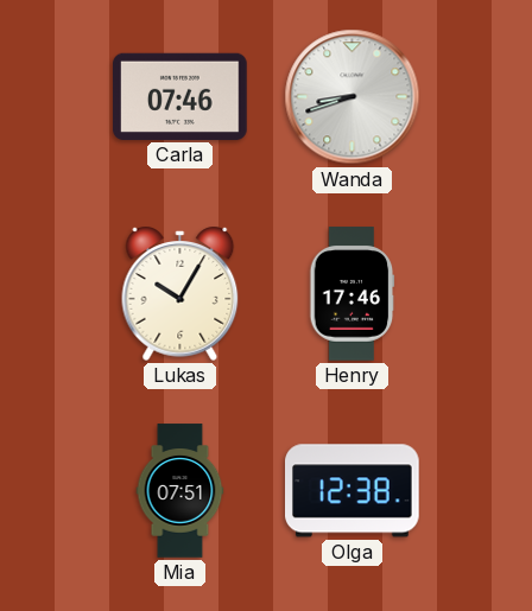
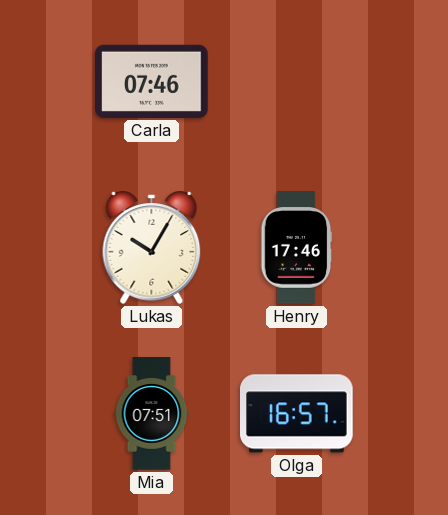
Wanda: 8:42 -> none (353, 97)
Olga: 12:38 -> 16:57 (297, 414)
